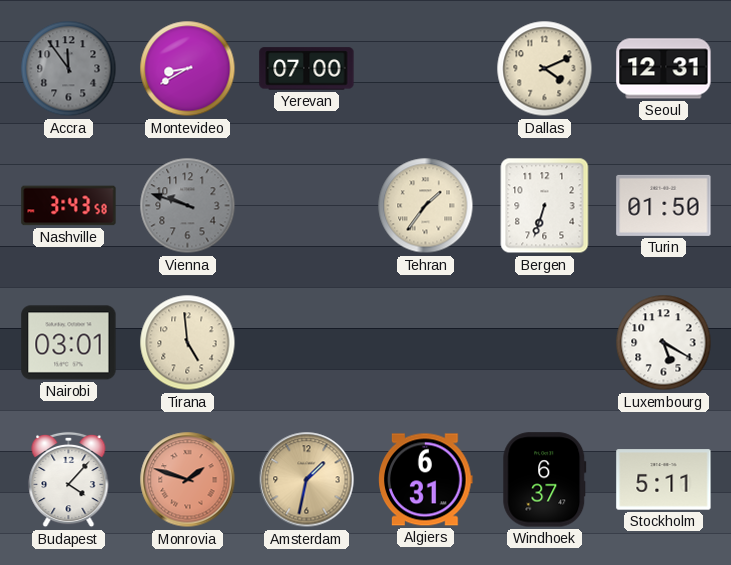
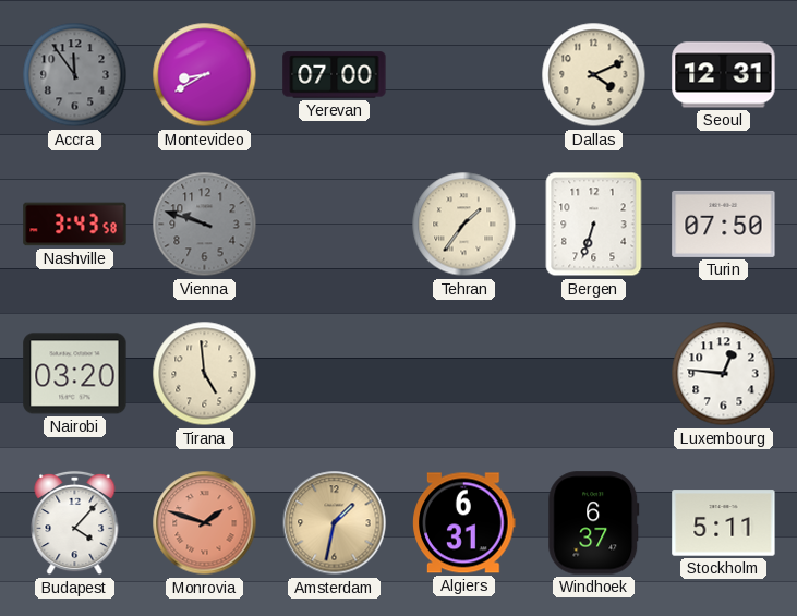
Turin: 01:50 -> 07:50 (724, 224)
Nairobi: 03:01 -> 03:20 (75, 374)
Luxembourg: 5:20 -> 12:46 (724, 374)
